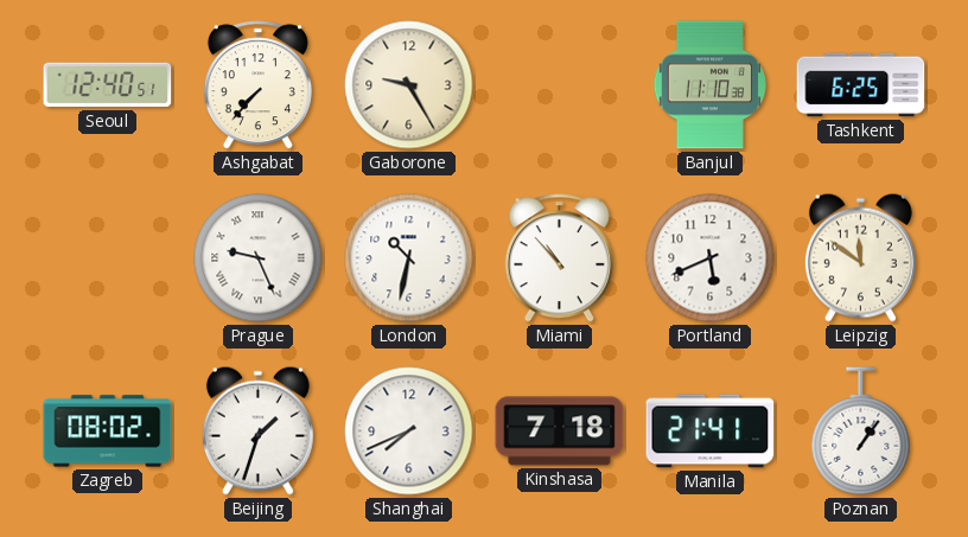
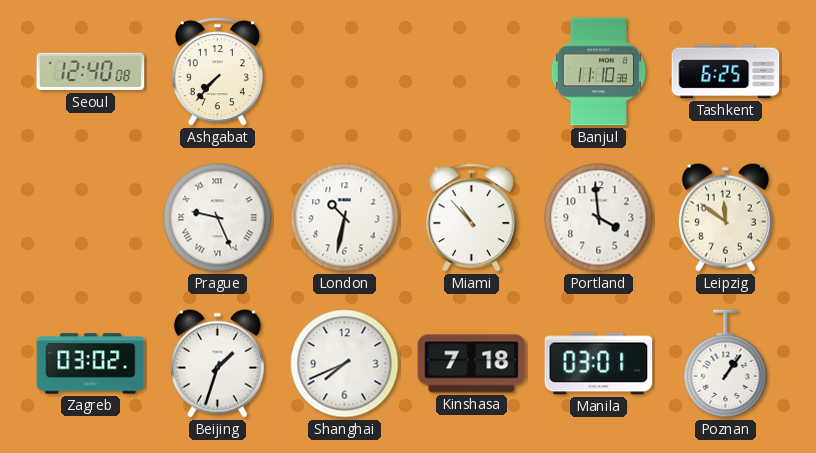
Seoul: 12:40:51 -> 12:40:08 (91, 72)
Gaborone: 9:25 -> none (409, 85)
Portland: 5:41 -> 3:59 (599, 218)
Zagreb: 08:02 -> 03:02 (91, 364)
Manila: 21:41 -> 03:01 (599, 364)
